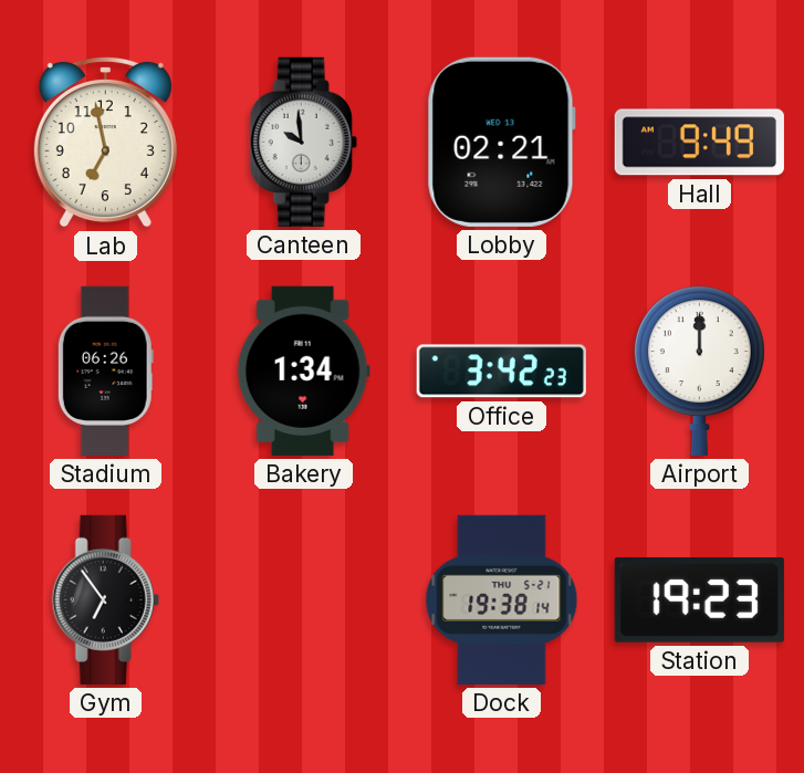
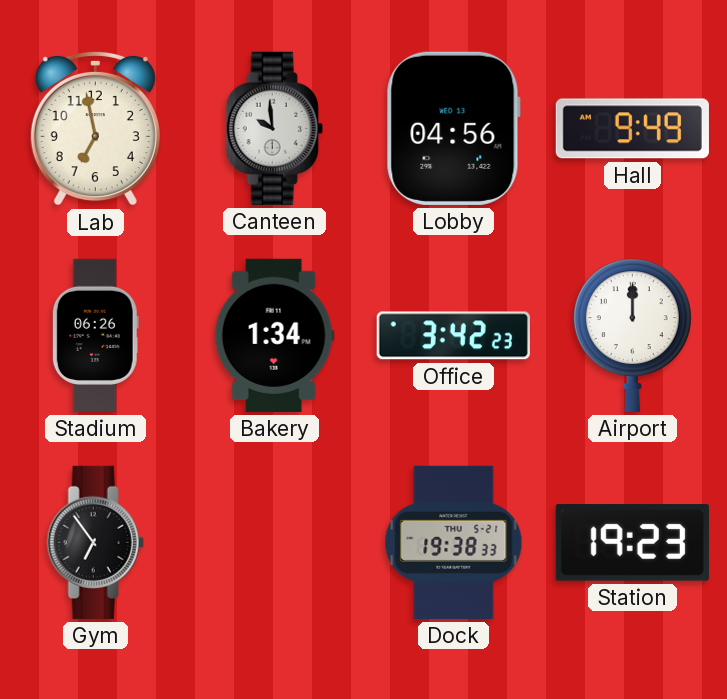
Lobby: 02:21 -> 04:56 (453, 128)
Dock: 19:38:14 -> 19:38:33 (454, 542)
